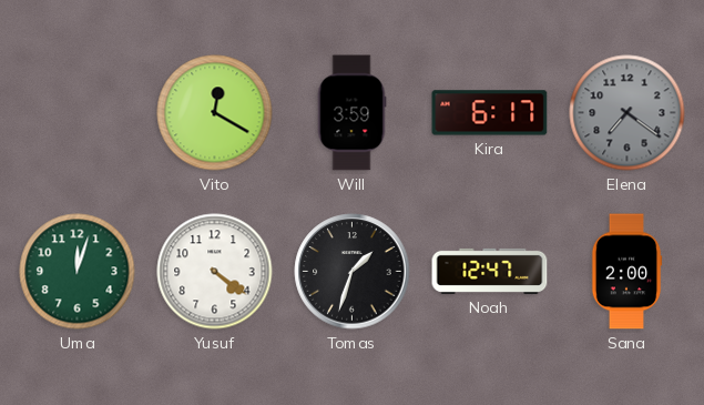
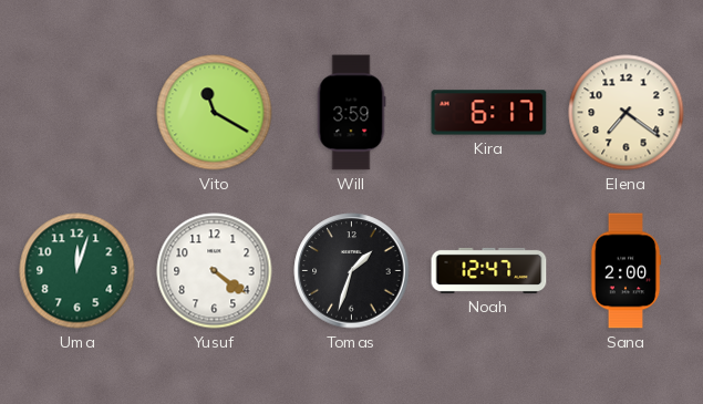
Vito: 12:20 -> 11:20 (215, 113)
Elena dial: grey -> cream (627, 113)
